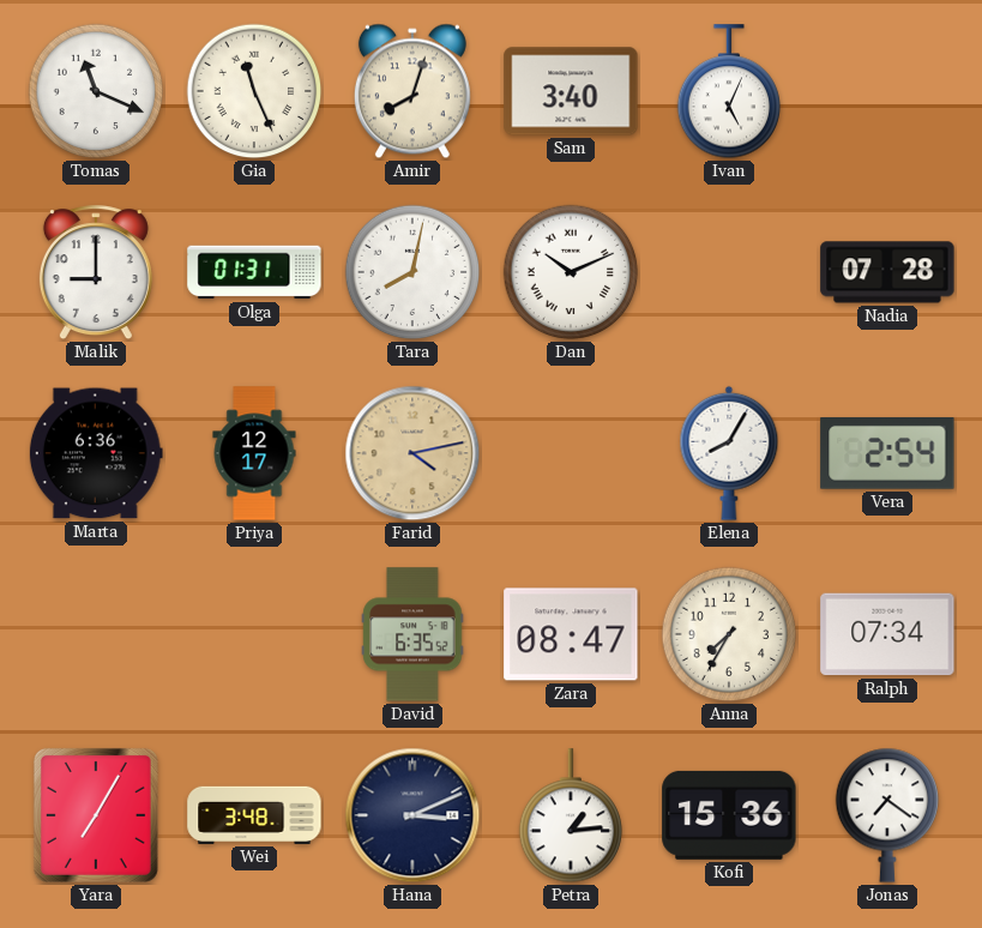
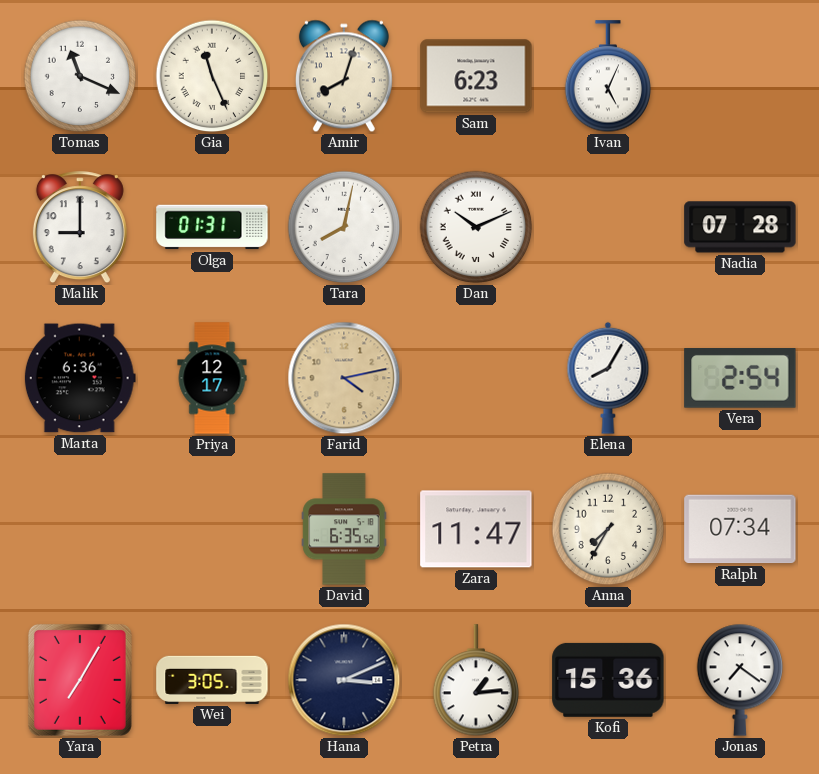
Sam: 3:40 -> 6:23 (476, 76)
Zara: 08:47 -> 11:47 (476, 529)
Wei: 3:48 -> 3:05 (212, 680)
